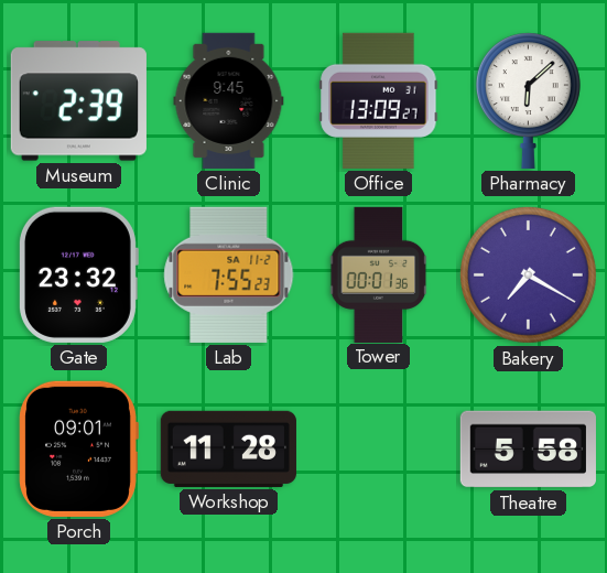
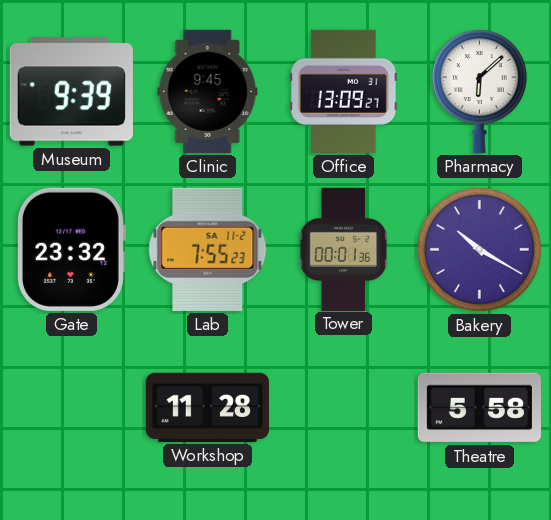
Museum: 2:39 -> 9:39 (71, 92)
Bakery: 7:20 -> 10:20 (479, 249)
Porch: 09:01 -> none (78, 448)
